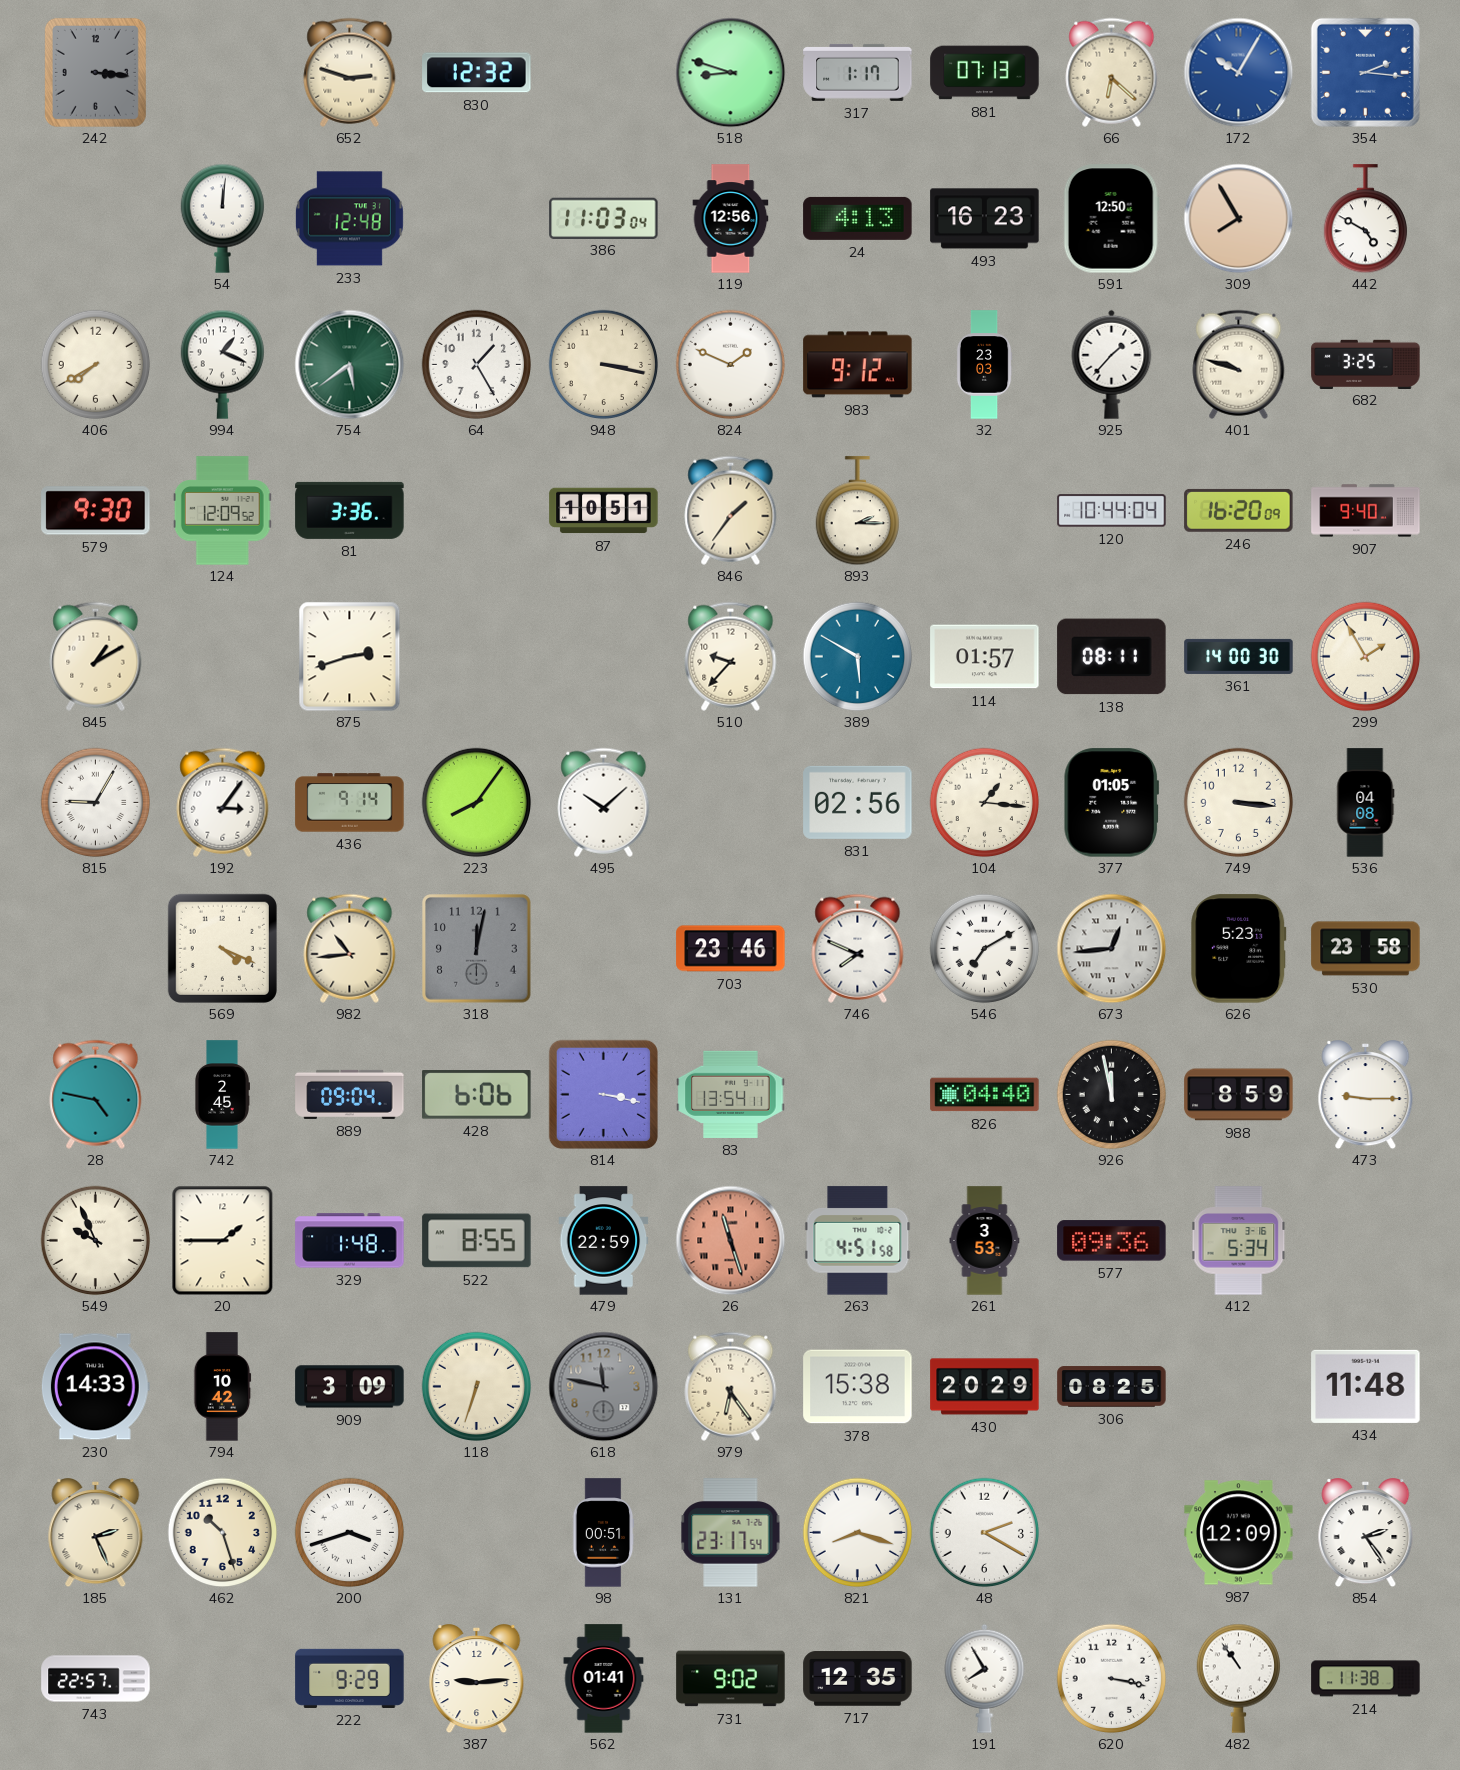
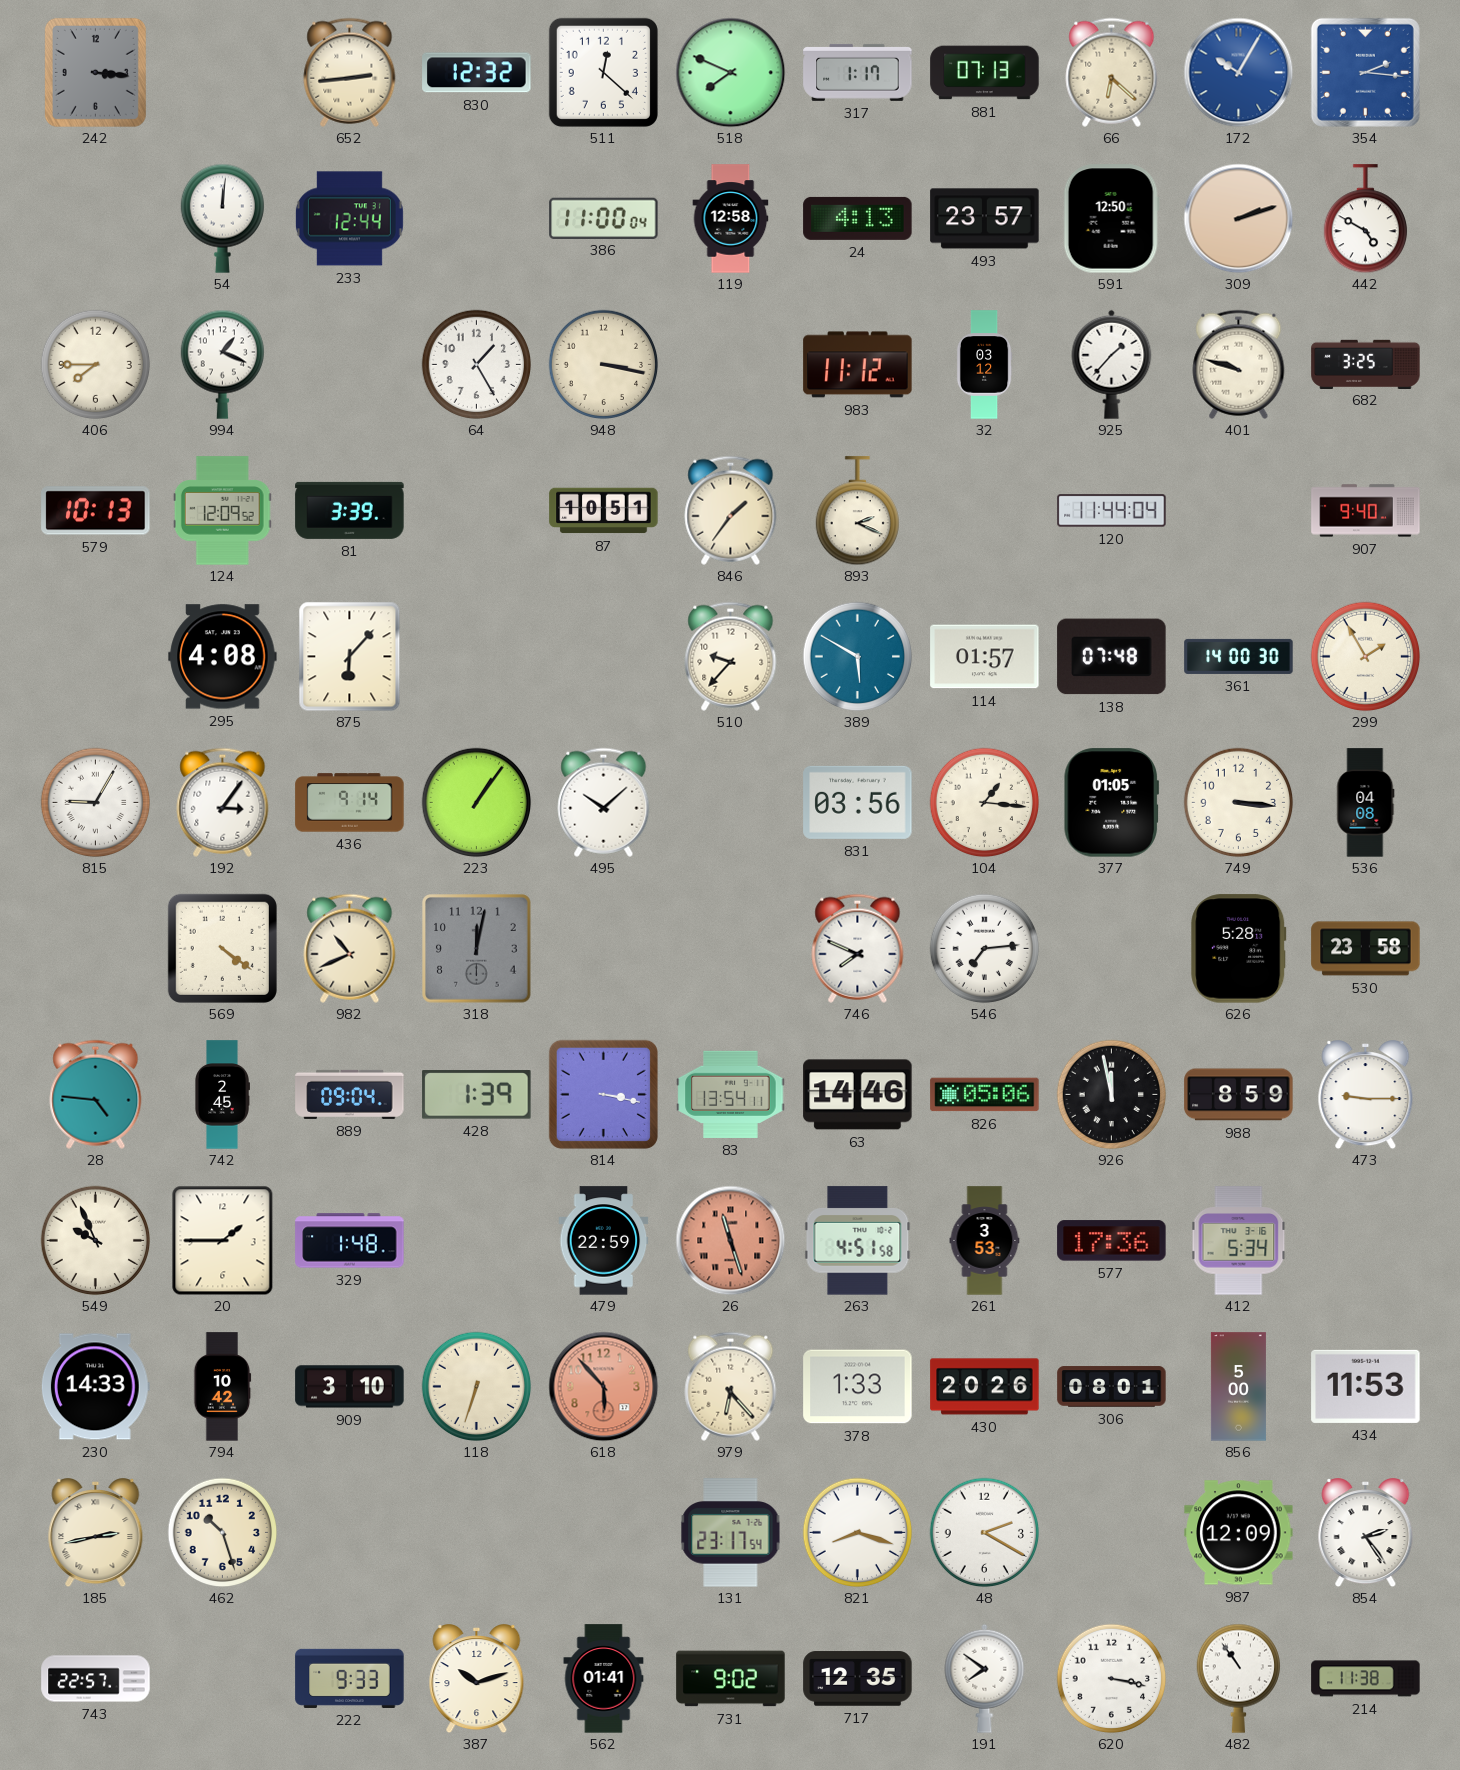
652: 2:48 -> 2:44 (350, 72)
511: none -> 12:22 (603, 72)
518: 8:48 -> 7:49 (730, 72)
233: 12:48 -> 12:44 (349, 219)
386: 11:03 -> 11:00 (604, 218)
119: 12:56 -> 12:58 (731, 219)
493: 16:23 -> 23:57 (985, 219)
309: 7:55 -> 2:12 (1238, 218)
406: 7:40 -> 7:45 (95, 364)
754: 5:39 -> none (349, 364)
824: 1:49 -> none (730, 364)
983: 9:12 -> 11:12 (858, 365)
32: 23:03 -> 03:12 (984, 365)
579: 9:30 -> 10:13 (96, 511)
81: 3:36 -> 3:39 (350, 510)
893: 2:15 -> 2:19 (857, 511)
120: 10:44 -> 11:44 (1112, 511)
246: 16:20 -> none (1239, 510)
845: 1:10 -> none (96, 656)
295: none -> 4:08 (223, 657)
875: 2:42 -> 6:07 (350, 656)
138: 08:11 -> 07:48 (1112, 657)
223: 8:06 -> 1:06 (476, 802)
831: 02:56 -> 03:56 (858, 802)
569: 4:19 -> 4:21 (222, 948)
982: 10:44 -> 10:41 (350, 948)
703: 23:46 -> none (731, 949)
546: 7:10 -> 7:14 (984, 948)
673: 12:44 -> none (1111, 948)
626: 5:23 -> 5:28 (1239, 949)
28: 4:47 -> 4:46 (96, 1094)
428: 6:06 -> 1:39 (477, 1095)
63: none -> 14:46 (858, 1095)
826: 04:40 -> 05:06 (985, 1095)
522: 8:55 -> none (477, 1241)
577: 09:36 -> 17:36 (1112, 1241)
909: 3:09 -> 3:10 (350, 1387)
618: 11:47 -> 5:53 (603, 1386)
618 dial: grey -> salmon (603, 1386)
979: 6:24 -> 6:23 (731, 1386)
378: 15:38 -> 1:33 (858, 1387)
430: 20:29 -> 20:26 (985, 1387)
306: 08:25 -> 08:01 (1112, 1387)
856: none -> 5:00 (1238, 1387)
434: 11:48 -> 11:53 (1366, 1386)
185: 2:26 -> 2:43 (96, 1533)
200: 3:42 -> none (349, 1532)
98: 00:51 -> none (603, 1533)
222: 9:29 -> 9:33 (350, 1678)
387: 9:14 -> 10:12 (477, 1679)
191: 7:55 -> 7:51 (985, 1678)
